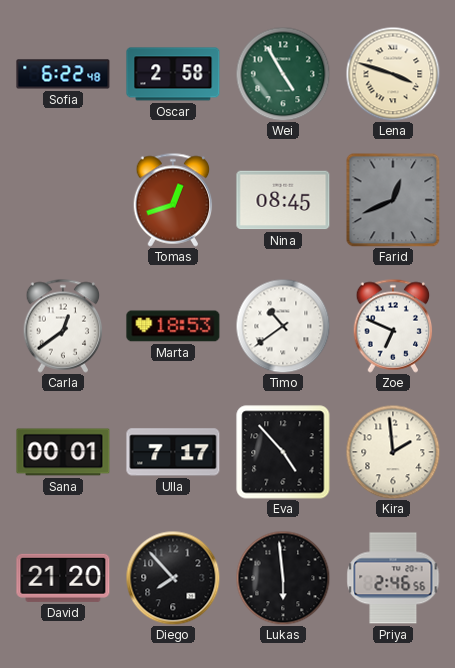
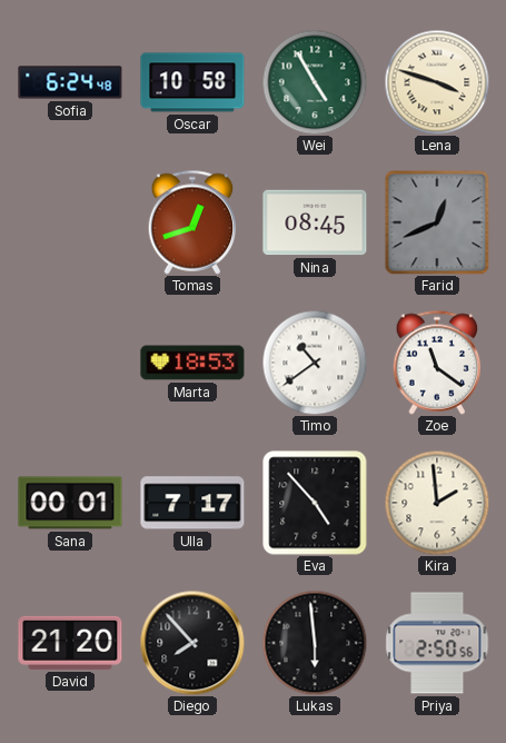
Sofia: 6:22 -> 6:24 (70, 82)
Oscar: 2:58 -> 10:58 (192, 82)
Carla: 12:39 -> none (63, 326)
Zoe: 6:49 -> 11:21 (437, 363)
Priya: 2:46 -> 2:50 (437, 643)
